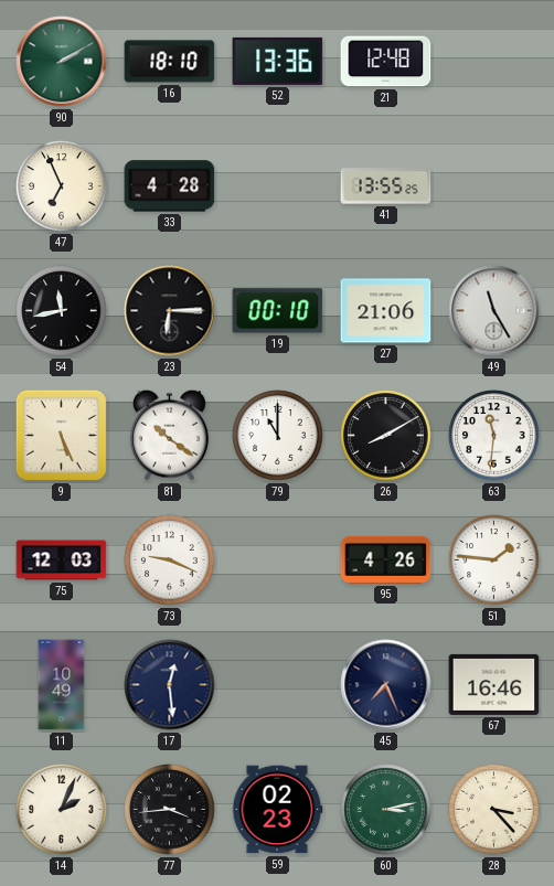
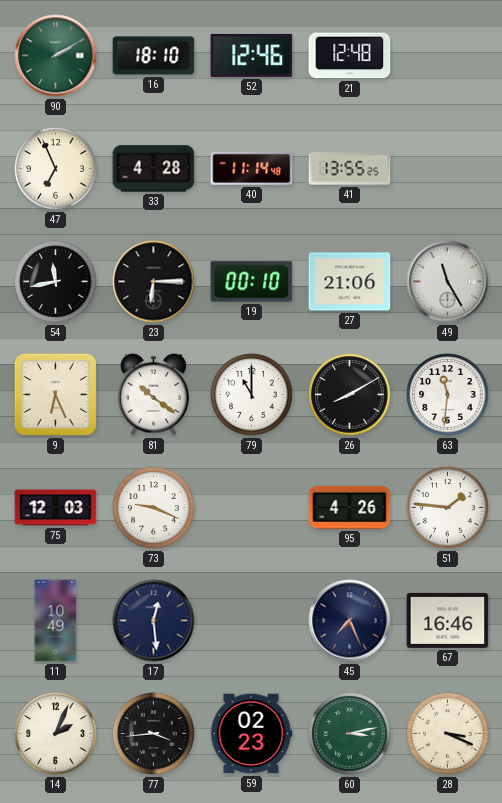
52: 13:36 -> 12:46 (252, 55)
40: none -> 11:14 (252, 168)
9: 5:26 -> 6:26 (55, 394)
28: 3:23 -> 3:19 (448, 734)
